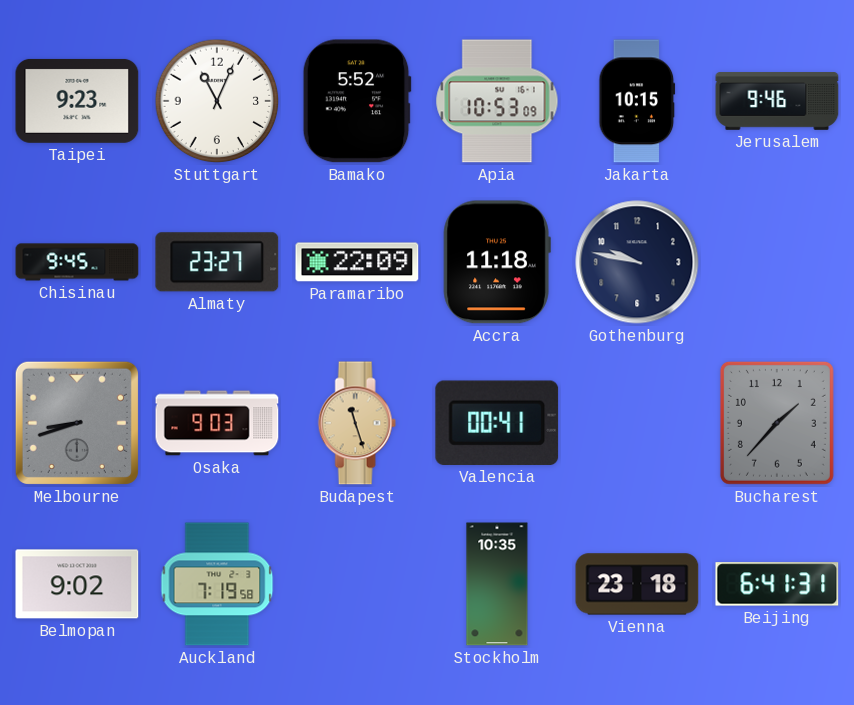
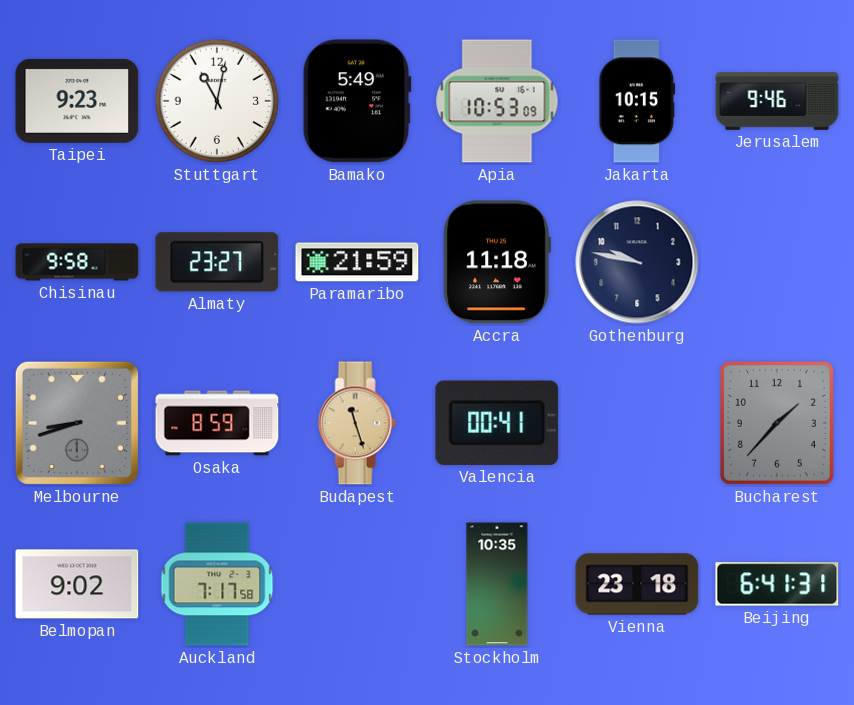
Stuttgart: 11:04 -> 11:02 (217, 101)
Bamako: 5:52 -> 5:49 (357, 101)
Chisinau: 9:45 -> 9:58 (77, 262)
Paramaribo: 22:09 -> 21:59 (357, 262)
Osaka: 9:03 -> 8:59 (217, 423)
Auckland: 7:19 -> 7:17 (217, 584)
